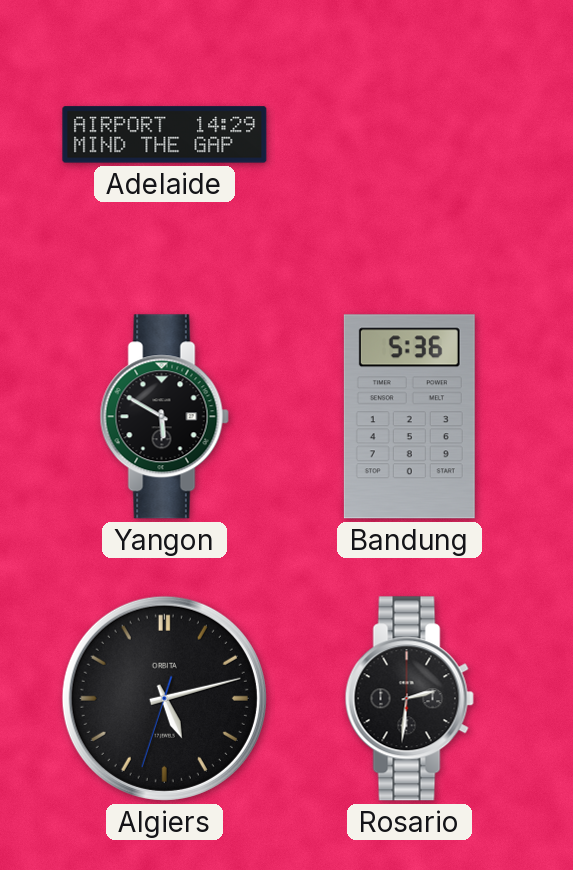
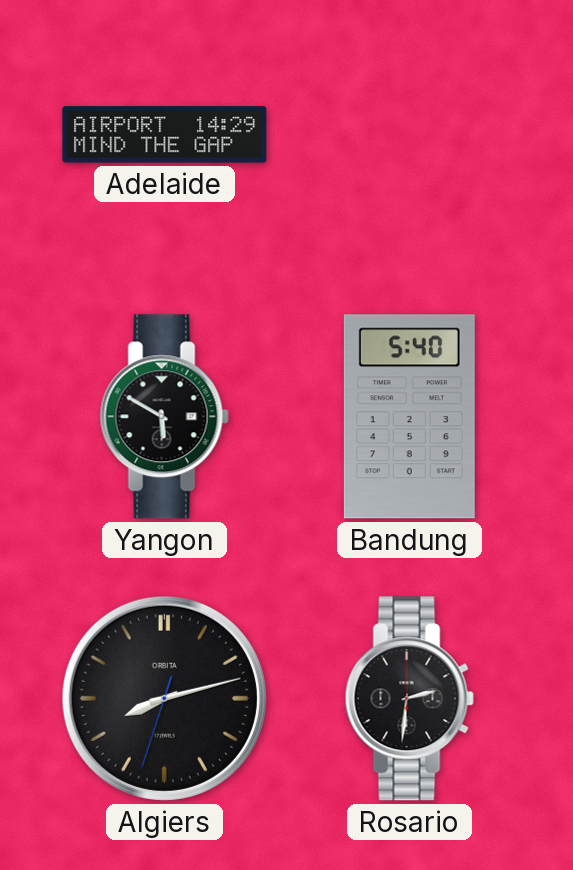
Bandung: 5:36 -> 5:40 (409, 417)
Algiers: 5:12 -> 8:12 (164, 698)
